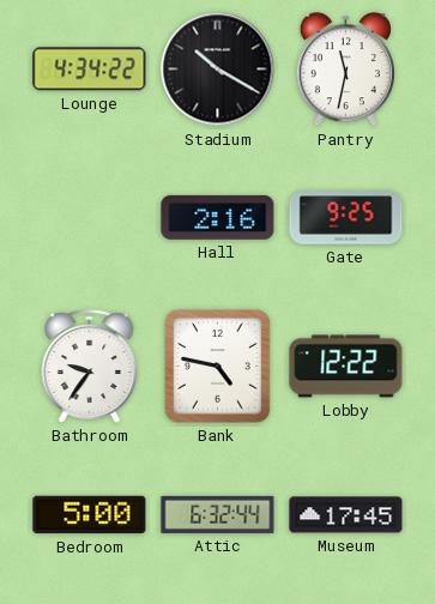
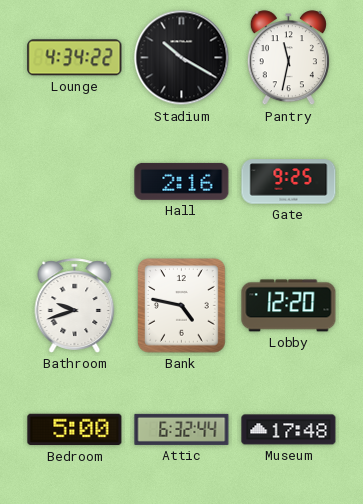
Bathroom: 9:36 -> 9:42 (75, 306)
Lobby: 12:22 -> 12:20 (289, 306)
Museum: 17:45 -> 17:48 (289, 430)
